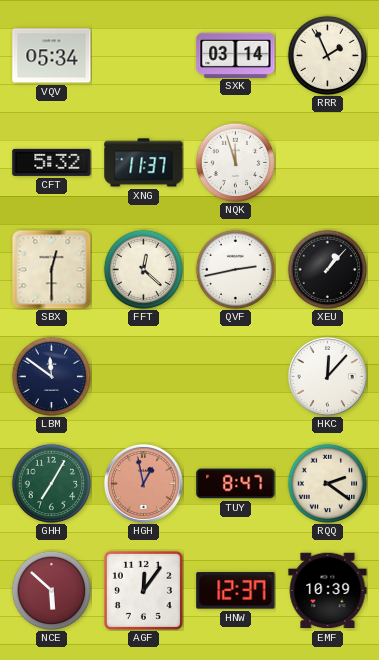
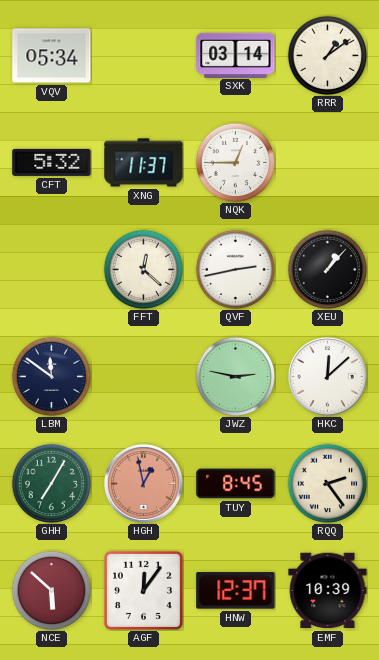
RRR: 1:56 -> 1:09 (327, 55)
NQK: 11:57 -> 12:45 (235, 162)
SBX: 12:30 -> none (51, 269)
JWZ: none -> 2:47 (235, 376)
HKC: 12:07 -> 12:08 (327, 376)
TUY: 8:47 -> 8:45 (236, 484)
RQQ: 2:21 -> 2:24 (327, 483)
